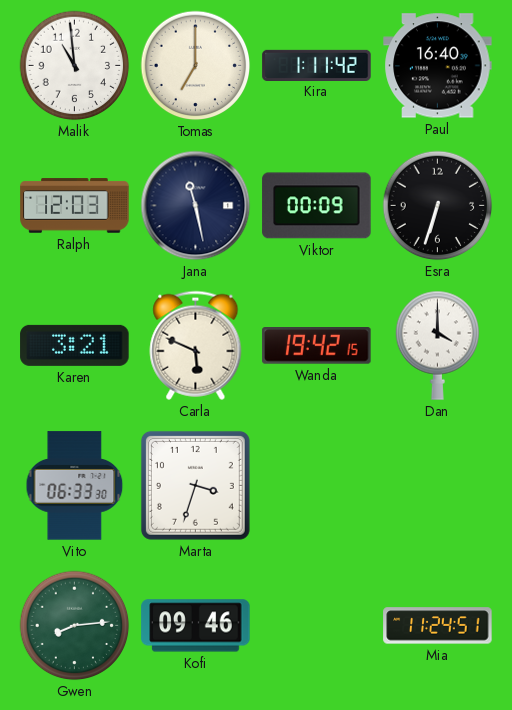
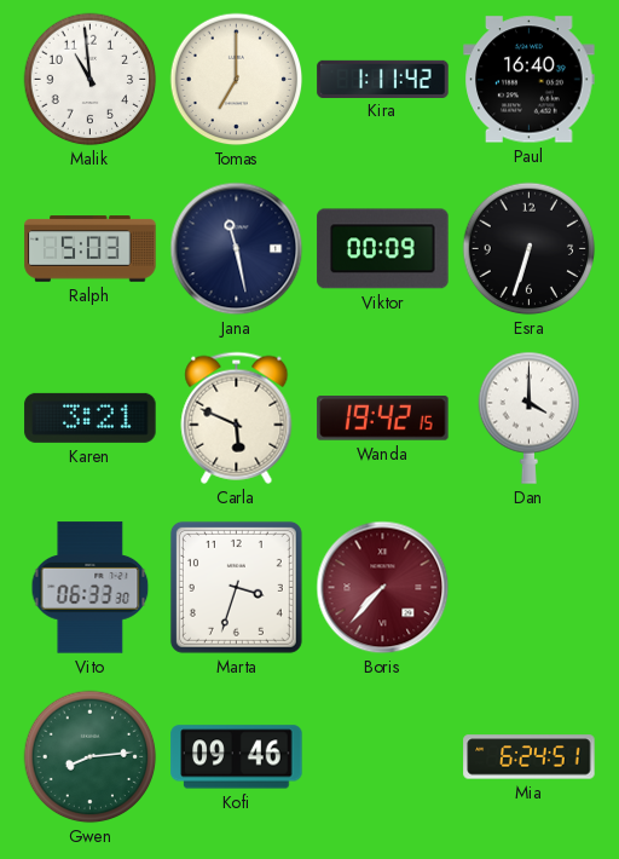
Ralph: 12:03 -> 5:03 (91, 249)
Boris: none -> 7:37 (383, 588)
Mia: 11:24 -> 6:24 (530, 757)
